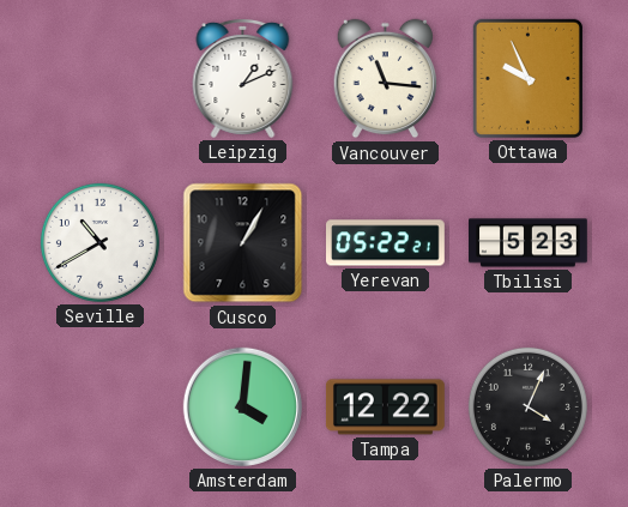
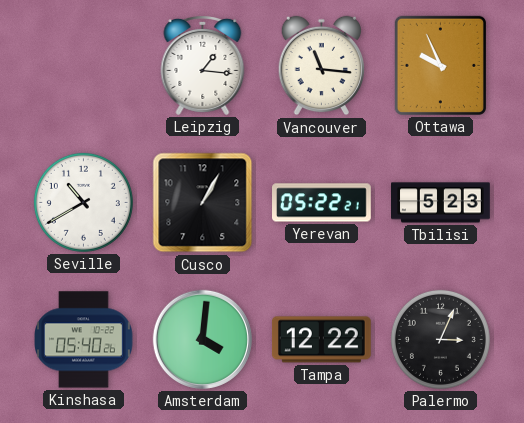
Leipzig: 1:11 -> 1:16 (203, 65)
Kinshasa: none -> 05:40 (84, 340)
Palermo: 4:04 -> 3:04 (440, 339)
